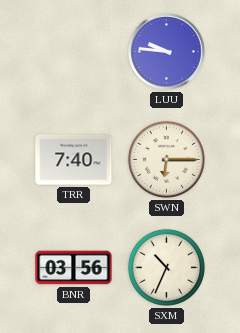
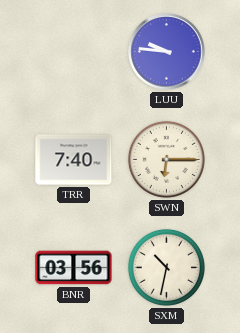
SXM: 10:34 -> 10:32 (166, 267)
